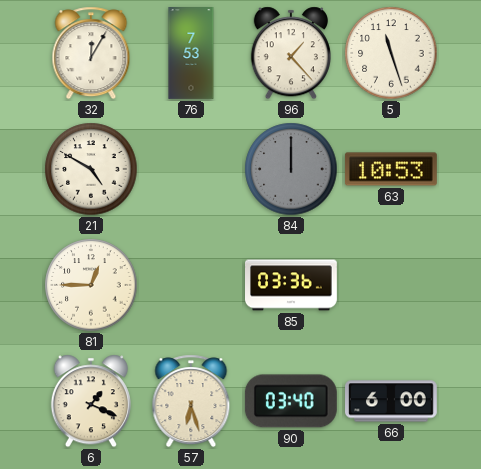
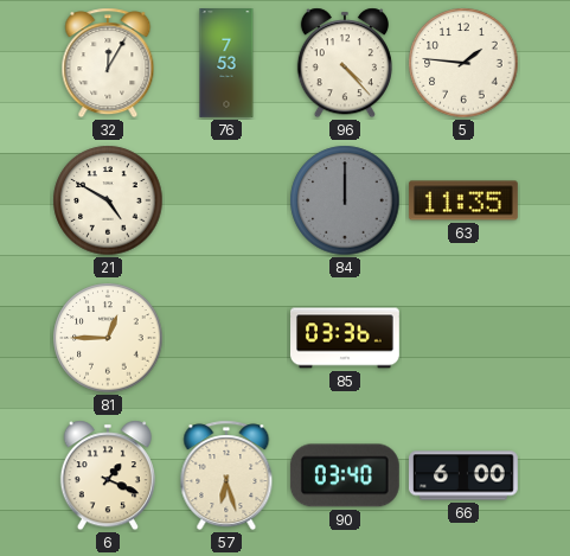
96: 1:23 -> 4:23 (345, 63)
5: 11:27 -> 1:46 (463, 63)
63: 10:53 -> 11:35 (463, 200)
